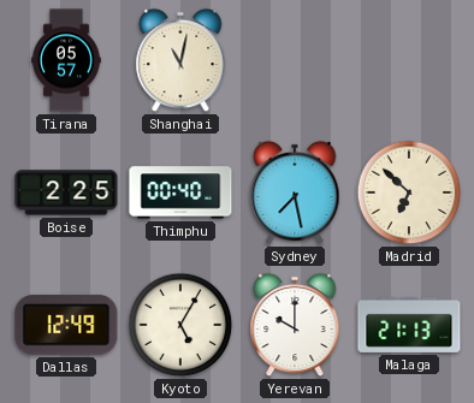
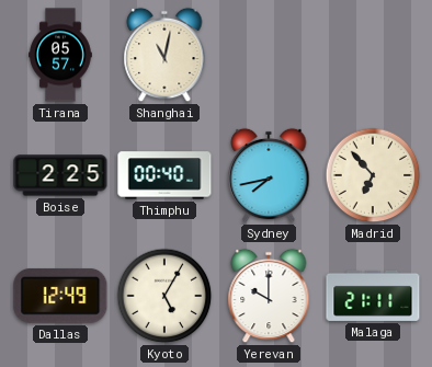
Sydney: 7:28 -> 7:43 (269, 175)
Madrid: 6:52 -> 6:53 (373, 175)
Malaga: 21:13 -> 21:11 (373, 296)
